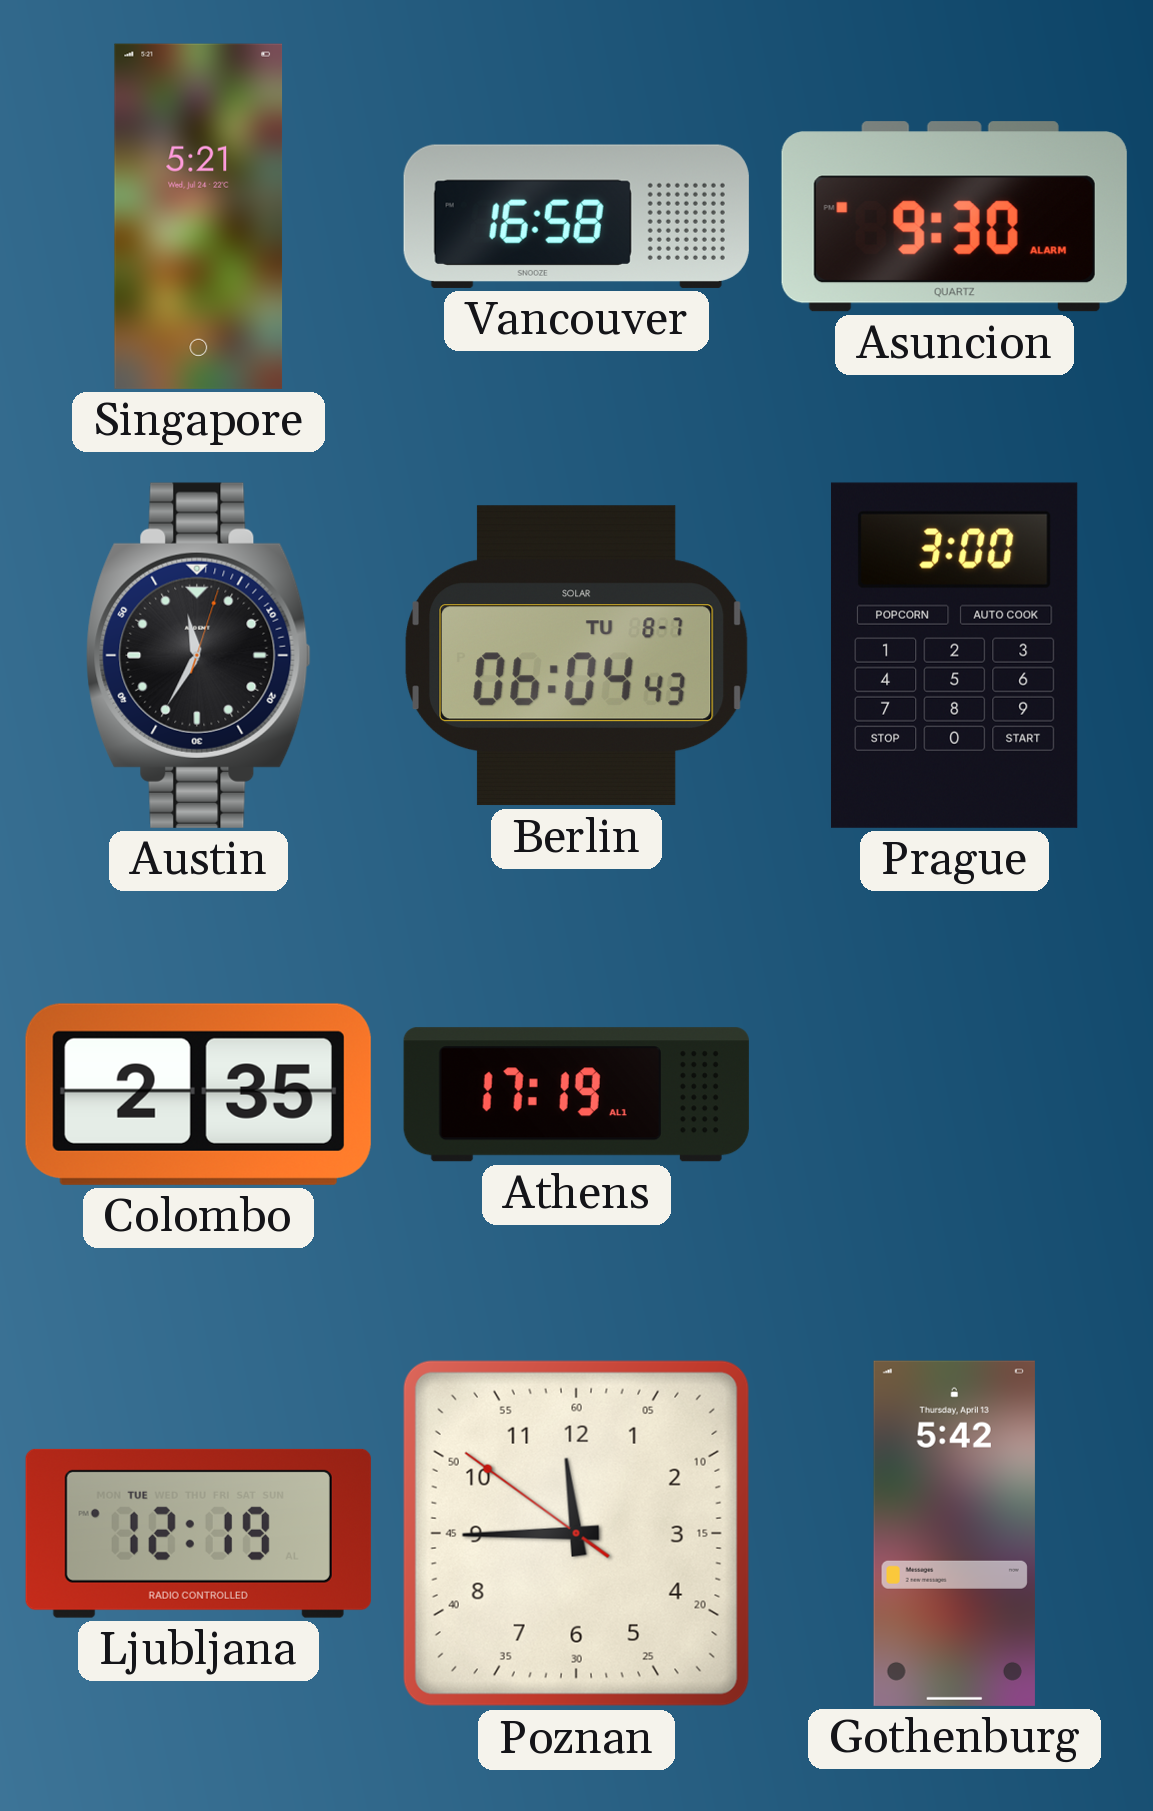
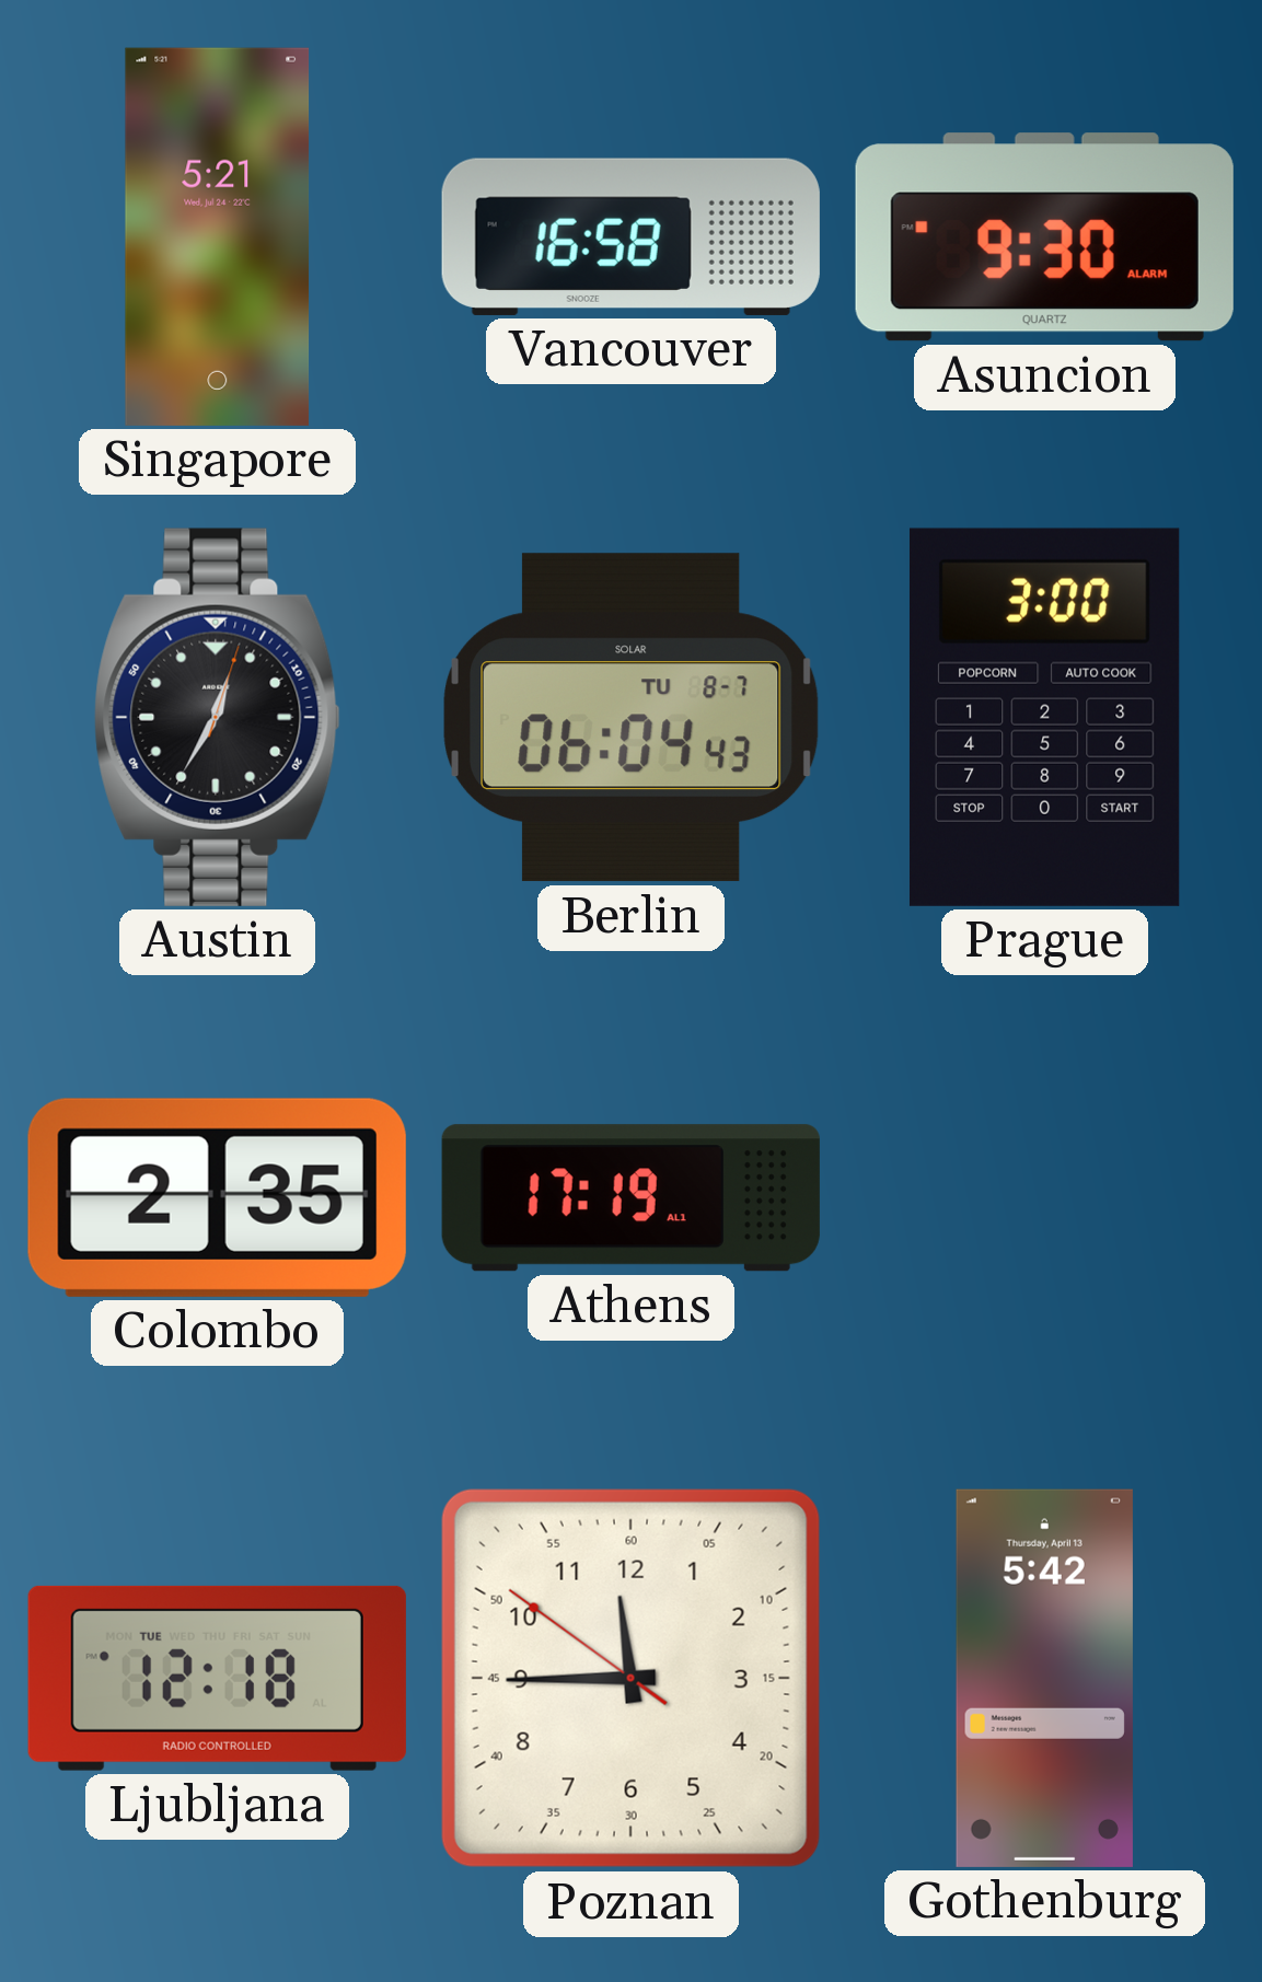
Austin: 11:35 -> 12:35 (217, 717)
Ljubljana: 12:19 -> 12:18 (217, 1678)
